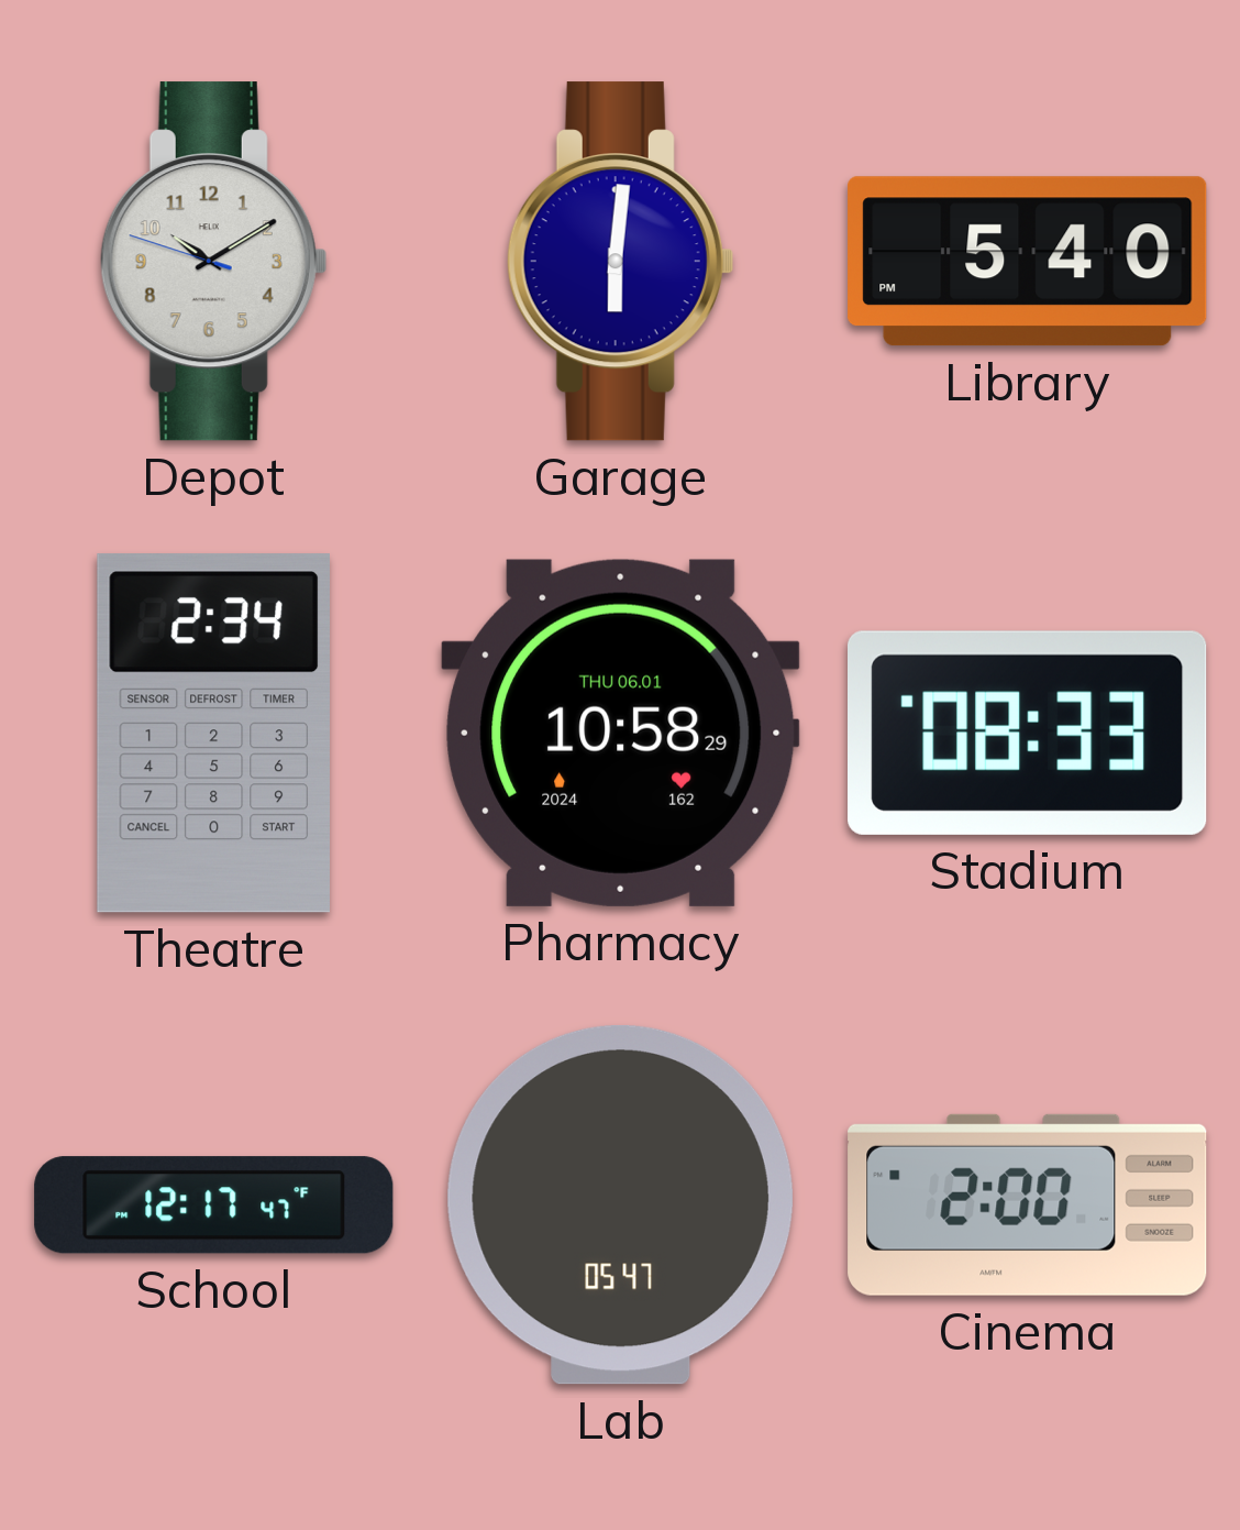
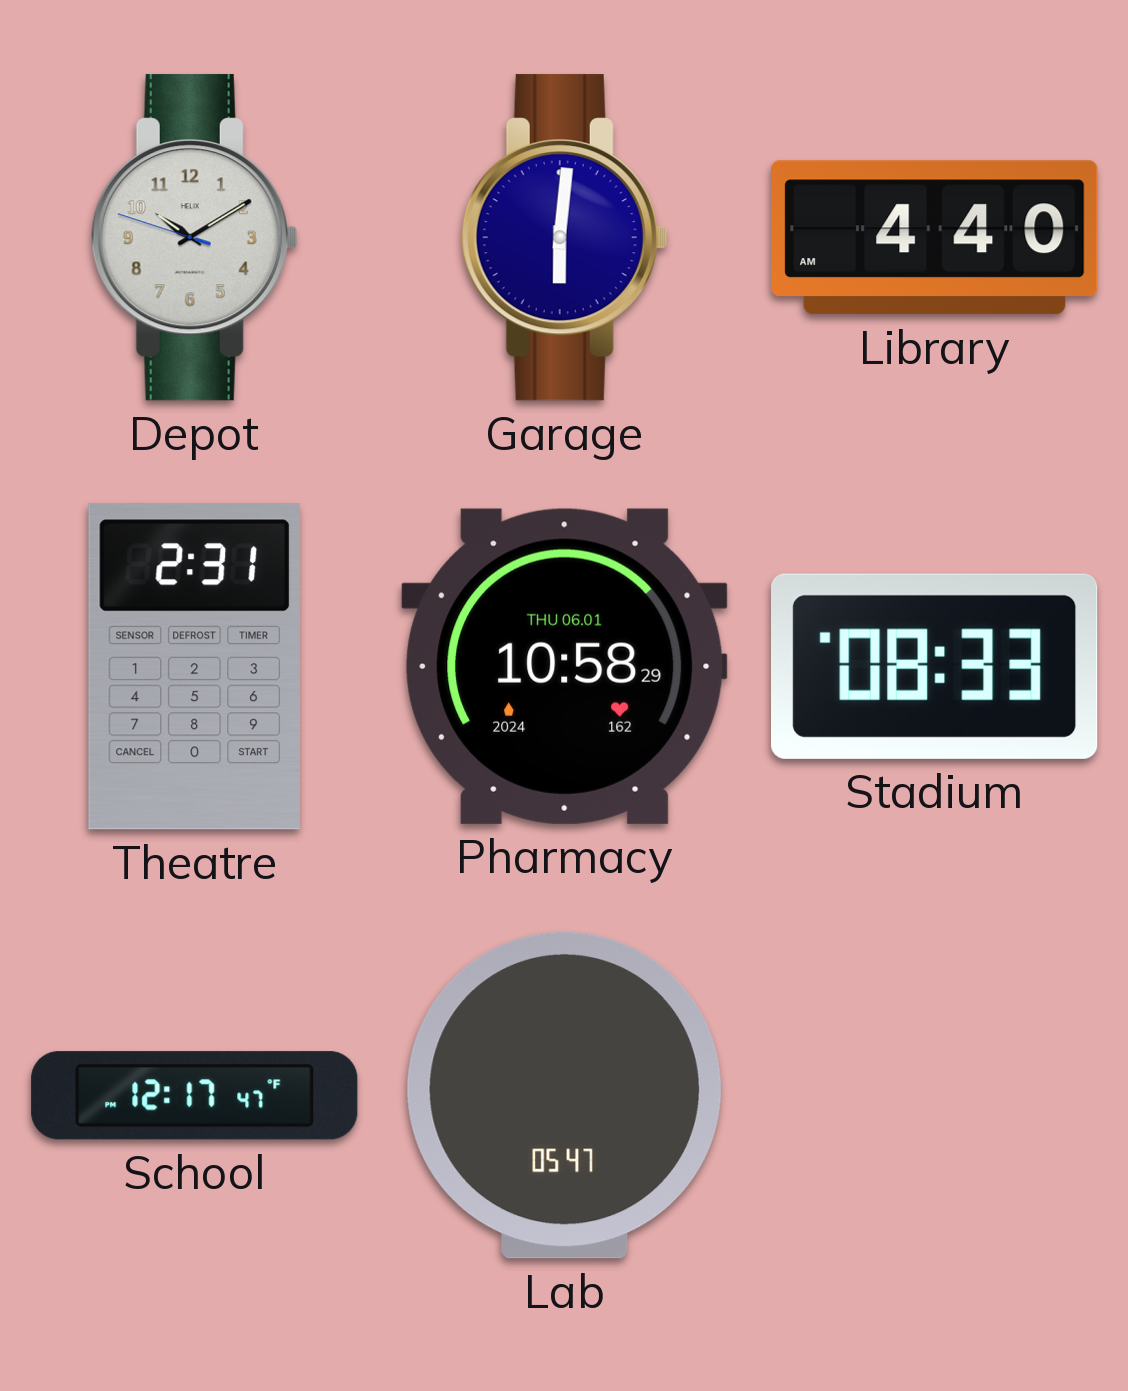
Library: 5:40 -> 4:40 (935, 238)
Theatre: 2:34 -> 2:31 (194, 667)
Cinema: 2:00 -> none (1028, 1204)
